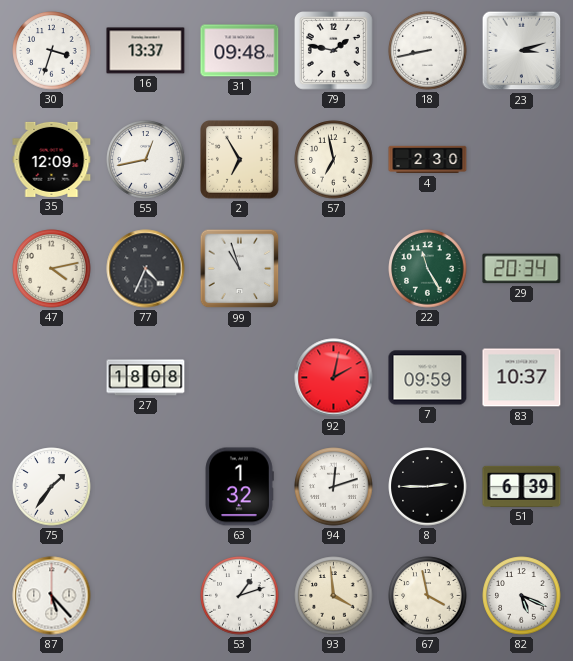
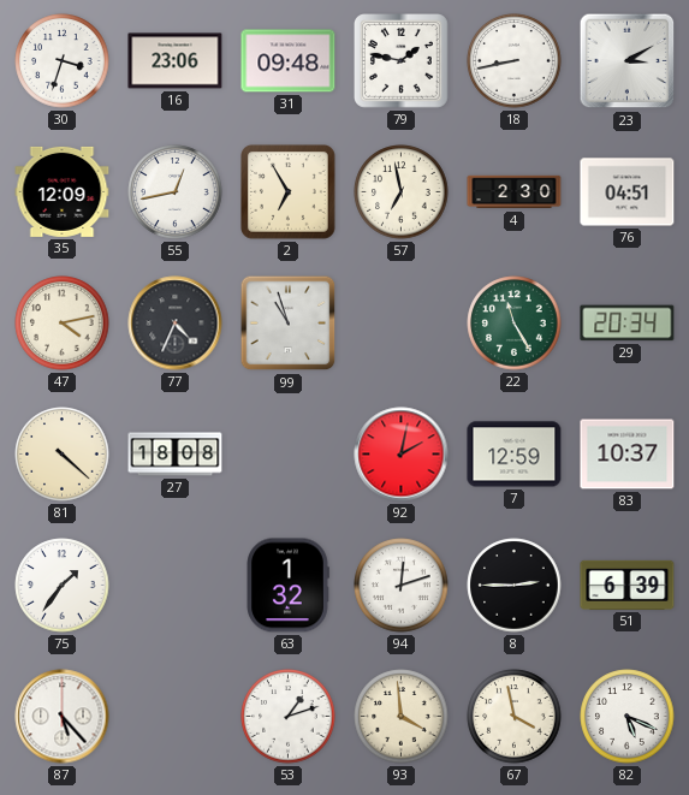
16: 13:37 -> 23:06 (176, 61)
23: 3:12 -> 3:10 (628, 61)
76: none -> 04:51 (628, 192)
81: none -> 4:22 (63, 455)
7: 09:59 -> 12:59 (515, 455)
